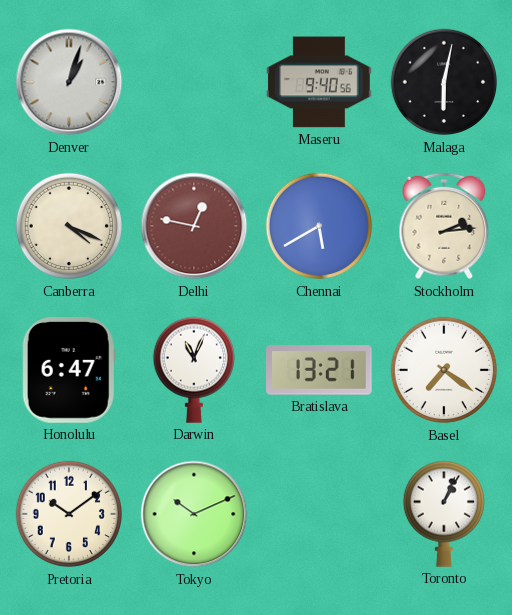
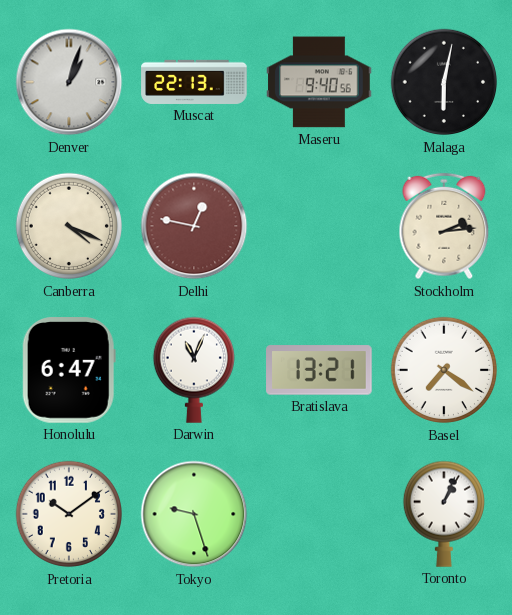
Muscat: none -> 22:13 (194, 82)
Chennai: 5:40 -> none (319, 226)
Tokyo: 10:11 -> 9:27 (194, 514)
